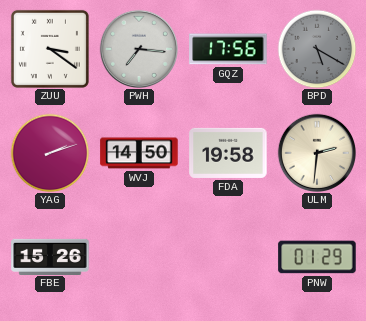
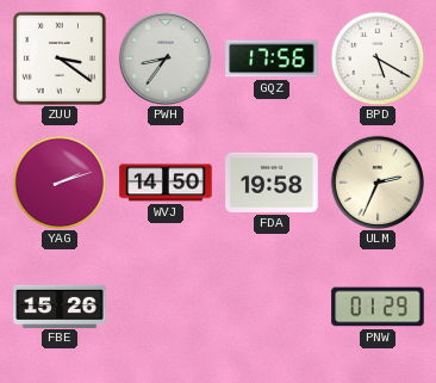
PWH: 7:16 -> 8:36 (164, 57)
BPD dial: grey -> white (378, 58)
ULM: 2:31 -> 2:34 (376, 181)
